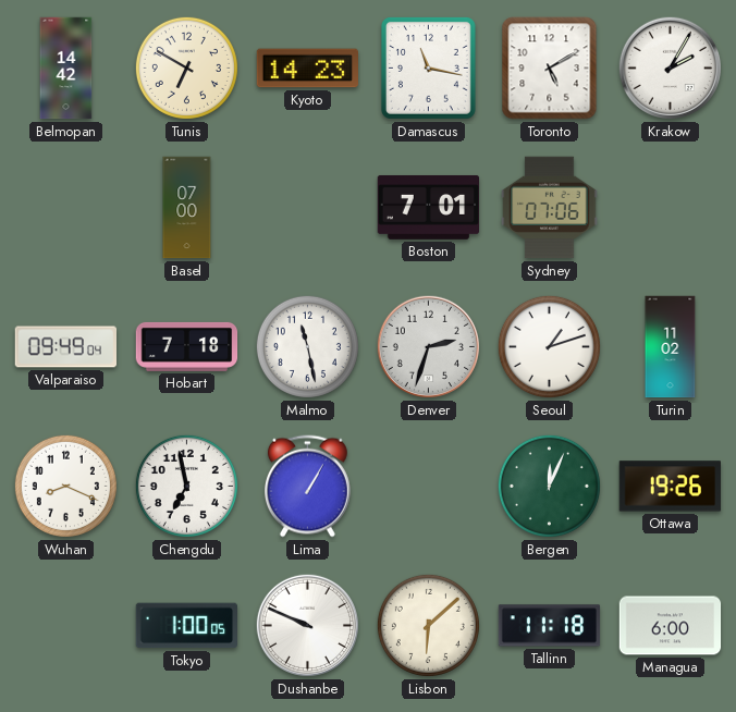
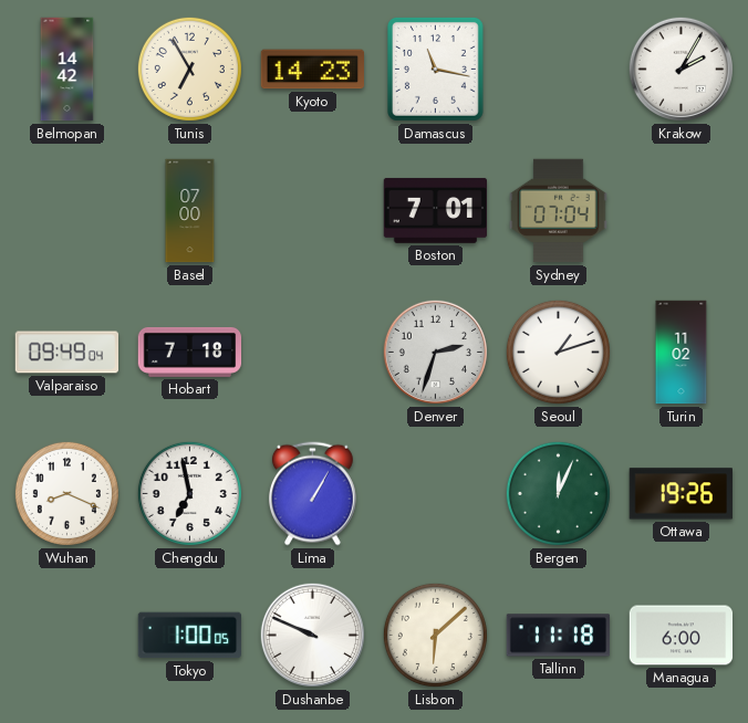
Tunis: 6:50 -> 6:55 (189, 69)
Toronto: 5:10 -> none (550, 69)
Sydney: 07:06 -> 07:04 (559, 211)
Malmo: 11:28 -> none (307, 346)
